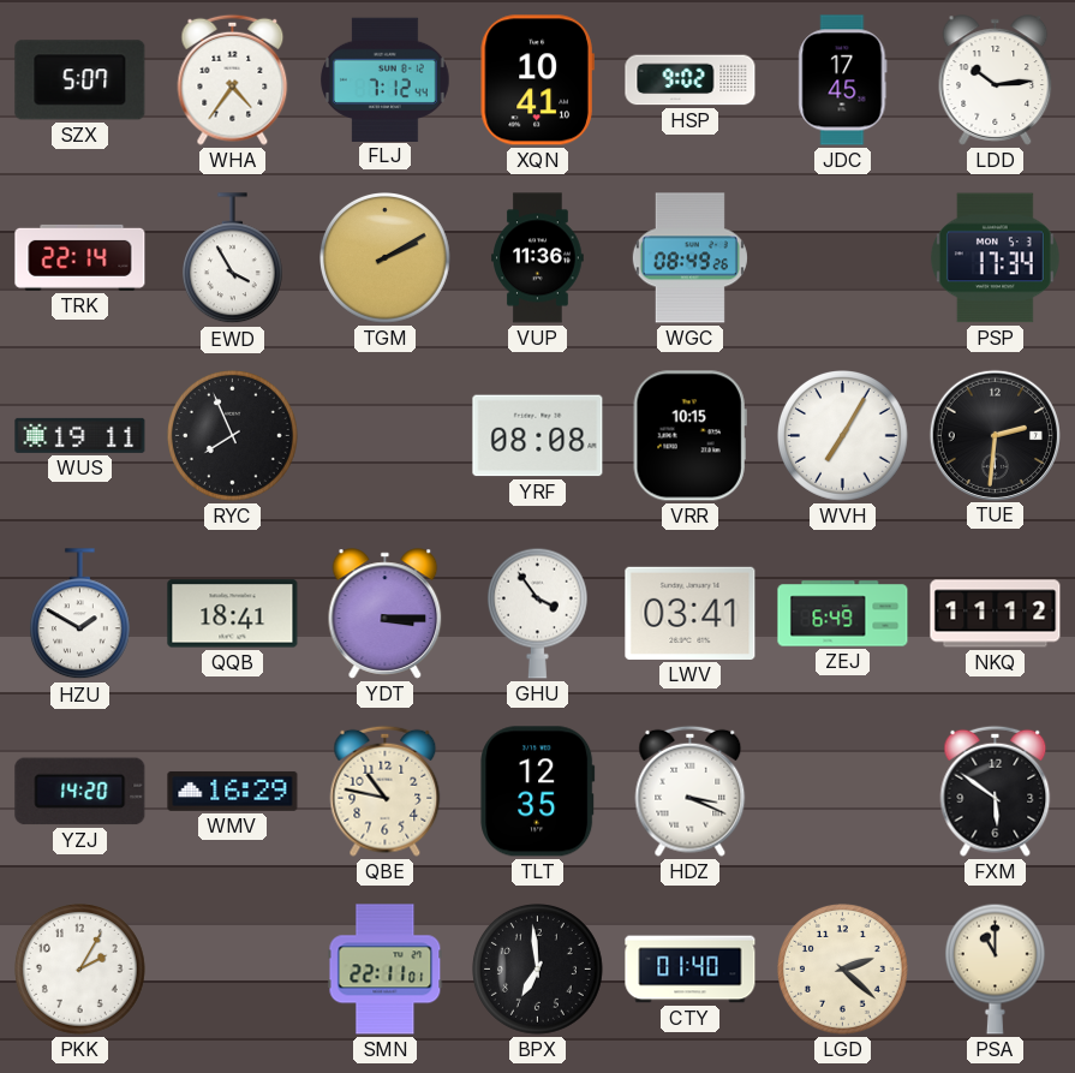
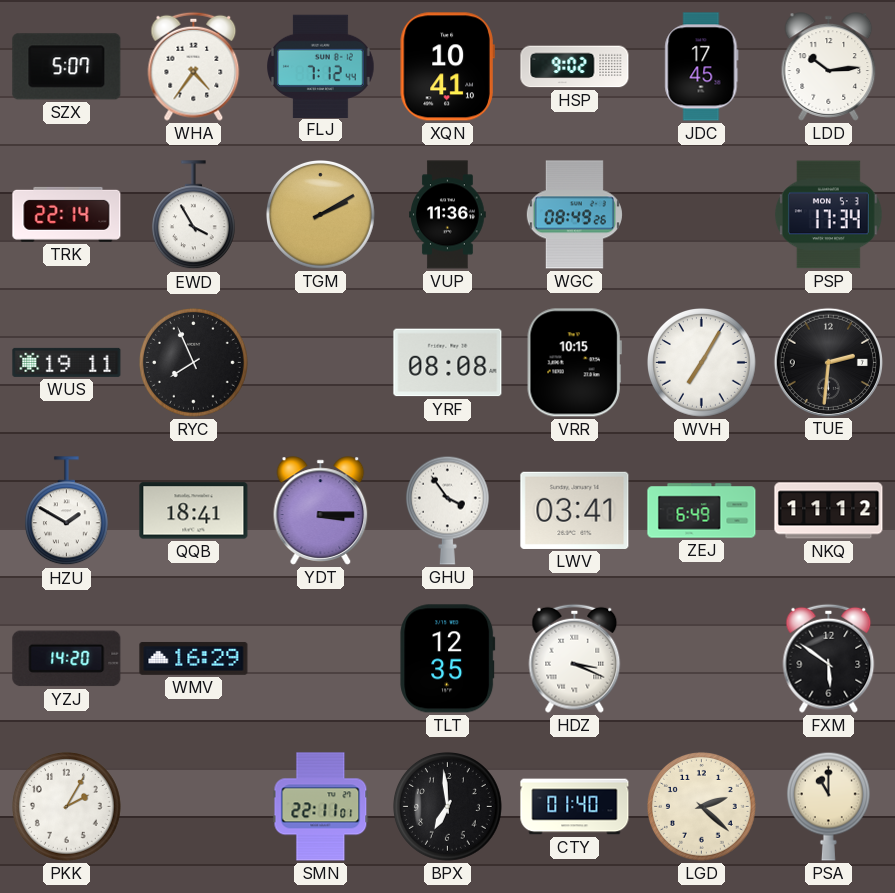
QBE: 10:47 -> none (386, 791)
